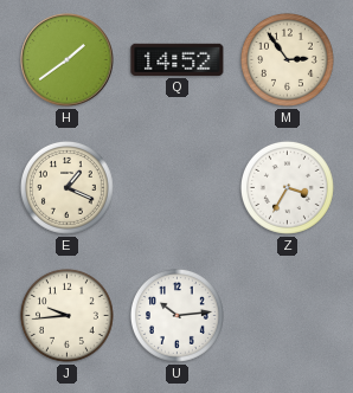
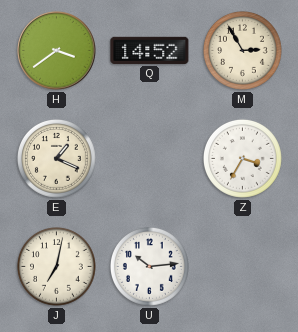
H: 1:39 -> 3:39 (57, 51)
M: 2:54 -> 2:55 (242, 50)
J: 9:44 -> 7:02 (56, 266)
